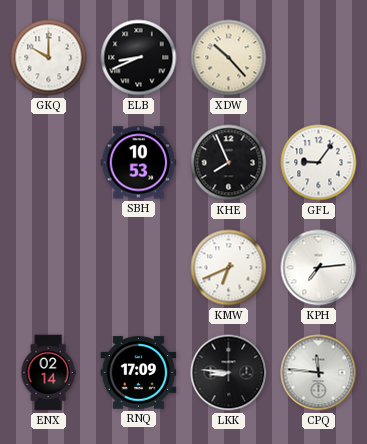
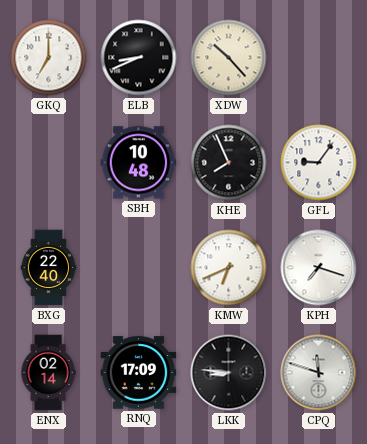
GKQ: 10:00 -> 7:00 (49, 58)
SBH: 10:53 -> 10:48 (139, 163)
BXG: none -> 22:40 (49, 268)
KPH: 7:14 -> 7:18 (319, 268)
CPQ: 11:46 -> 11:48 (319, 373)
